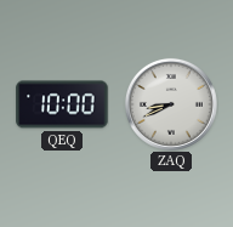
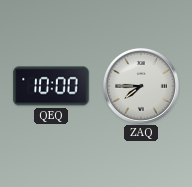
ZAQ: 8:41 -> 7:45 (141, 86)
